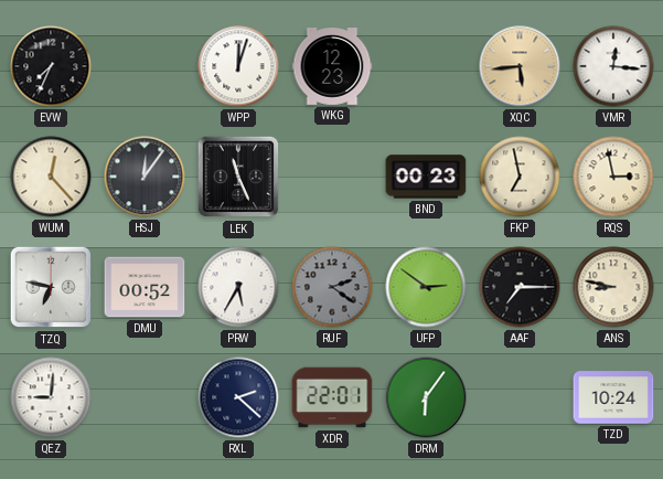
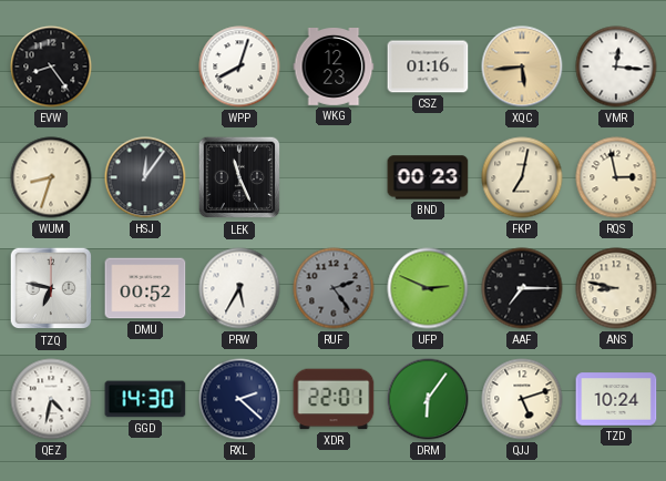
EVW: 7:34 -> 8:24 (51, 66)
WPP: 12:03 -> 8:03 (239, 66)
CSZ: none -> 01:16 (428, 66)
WUM: 12:23 -> 8:33 (51, 177)
FKP: 6:58 -> 7:02 (522, 177)
RUF: 2:21 -> 2:24 (334, 288)
UFP: 2:51 -> 2:49 (428, 288)
QEZ: 9:01 -> 4:32 (51, 399)
GGD: none -> 14:30 (145, 399)
QJJ: none -> 5:12 (522, 399)
